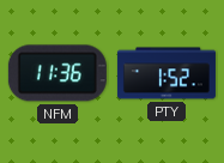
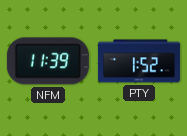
NFM: 11:36 -> 11:39 (48, 61)
